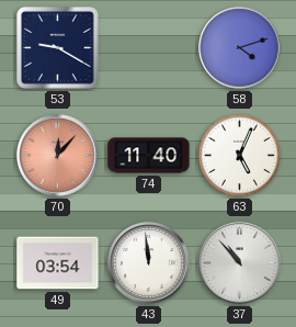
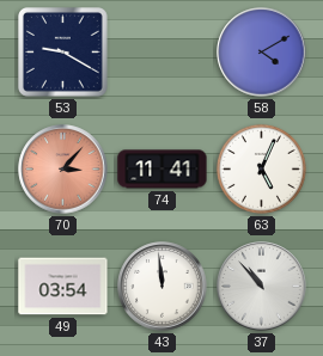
58: 4:12 -> 4:10 (262, 53)
70: 12:07 -> 3:07 (63, 170)
74: 11:40 -> 11:41 (163, 170)
